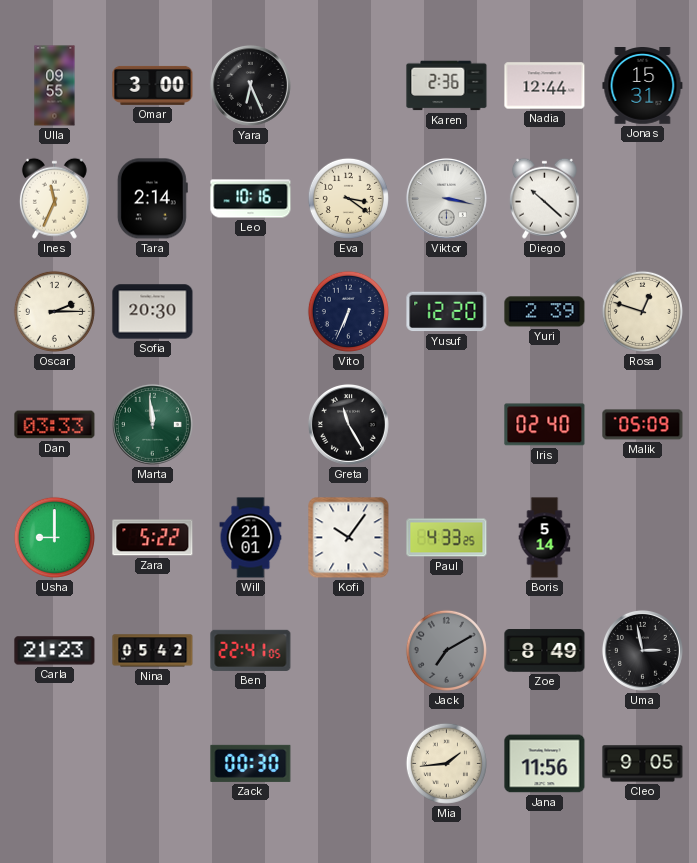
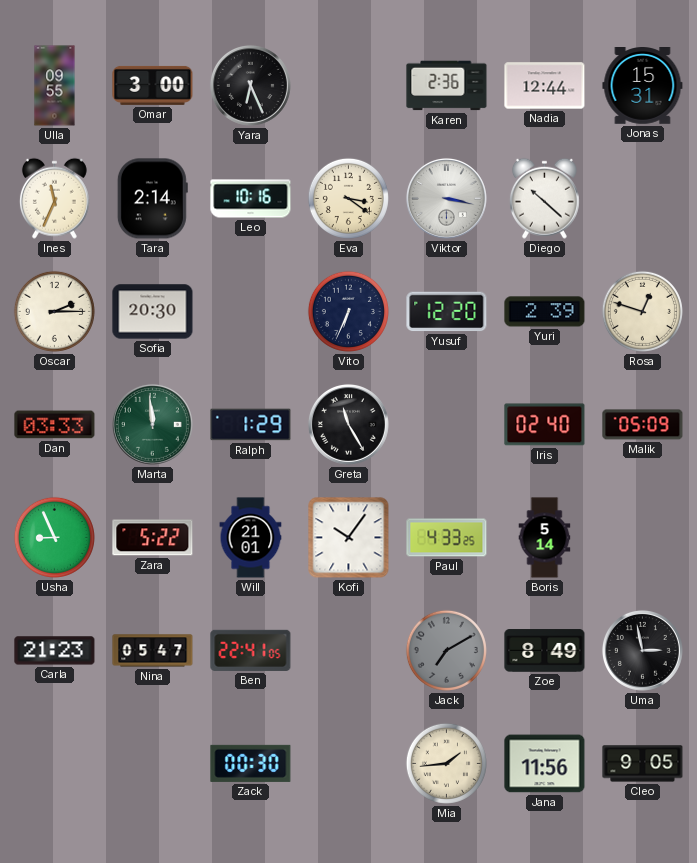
Ralph: none -> 1:29 (251, 425)
Usha: 9:00 -> 8:56 (54, 537)
Nina: 05:42 -> 05:47 (153, 651)
